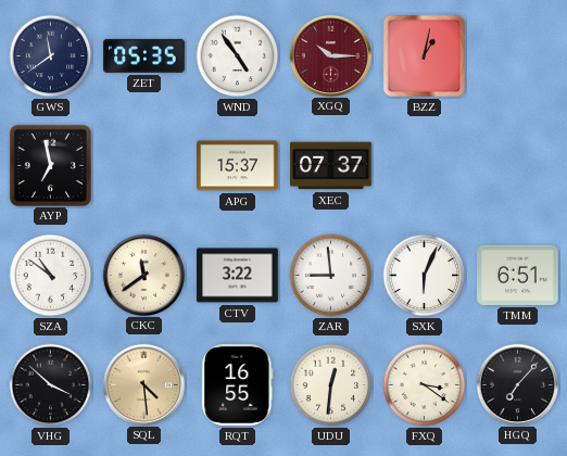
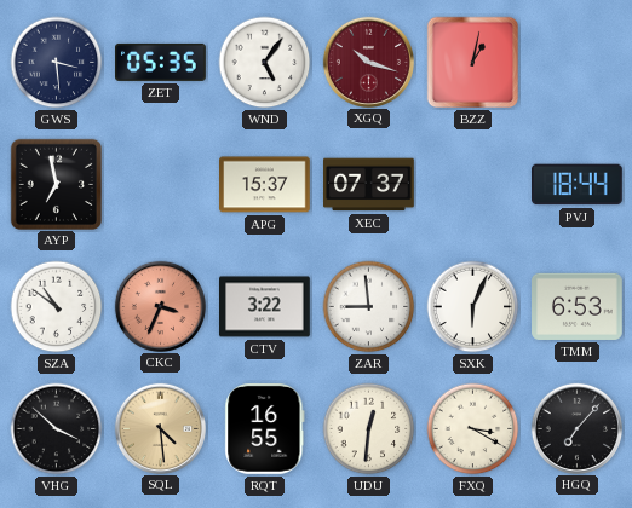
GWS: 11:39 -> 3:29 (57, 63)
WND: 4:54 -> 5:06 (265, 63)
XGQ: 10:15 -> 10:18 (368, 62)
PVJ: none -> 18:44 (578, 185)
CKC: 11:39 -> 3:34 (160, 306)
CKC dial: cream -> salmon (160, 306)
TMM: 6:51 -> 6:53 (578, 306)
FXQ: 3:21 -> 3:20 (473, 429)
